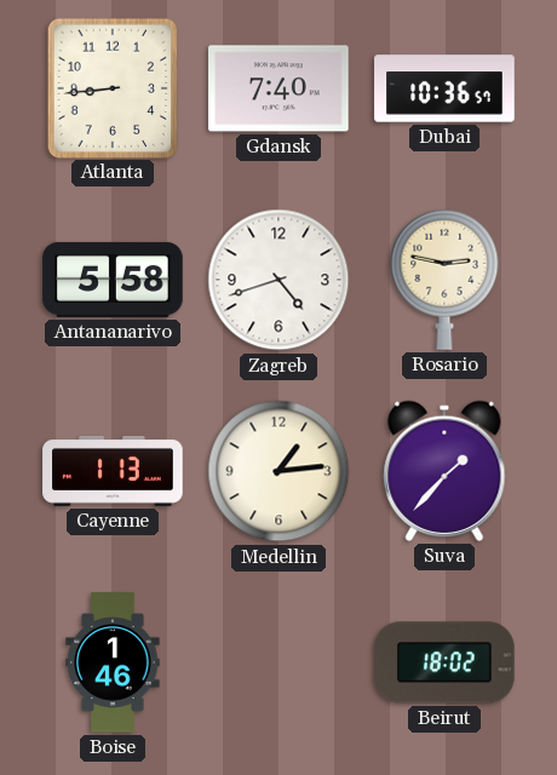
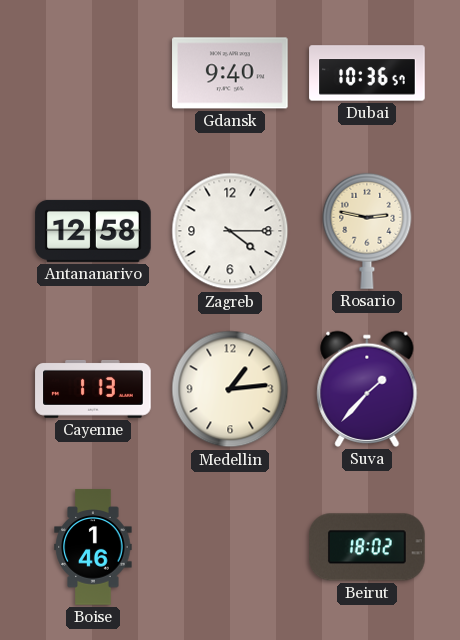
Atlanta: 8:44 -> none (111, 87)
Gdansk: 7:40 -> 9:40 (230, 73)
Antananarivo: 5:58 -> 12:58 (93, 231)
Zagreb: 4:42 -> 4:15 (230, 231)
